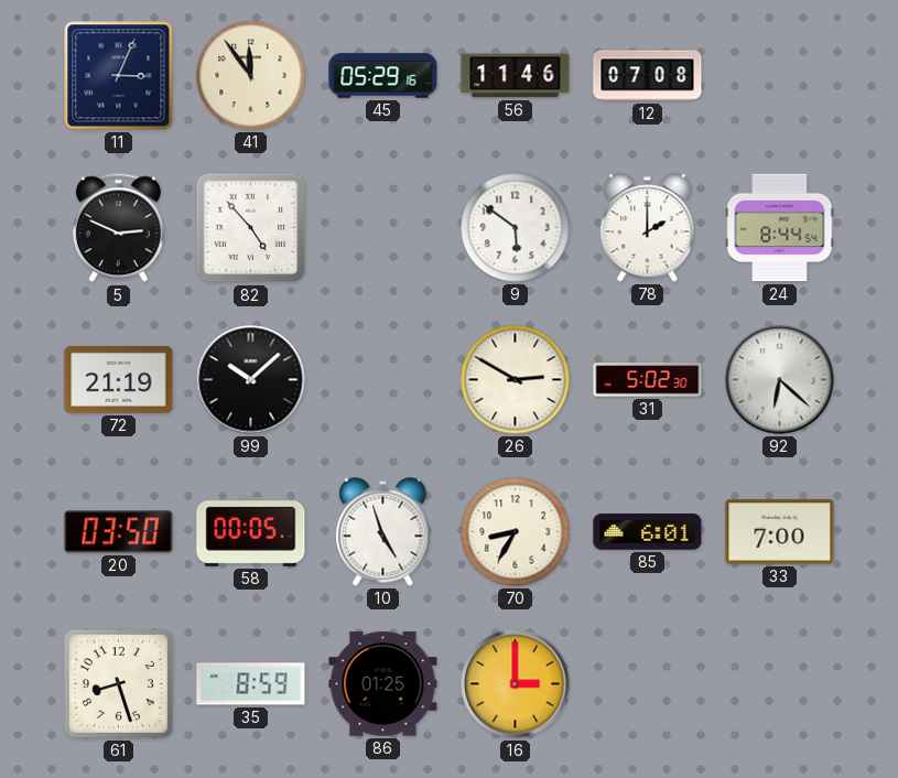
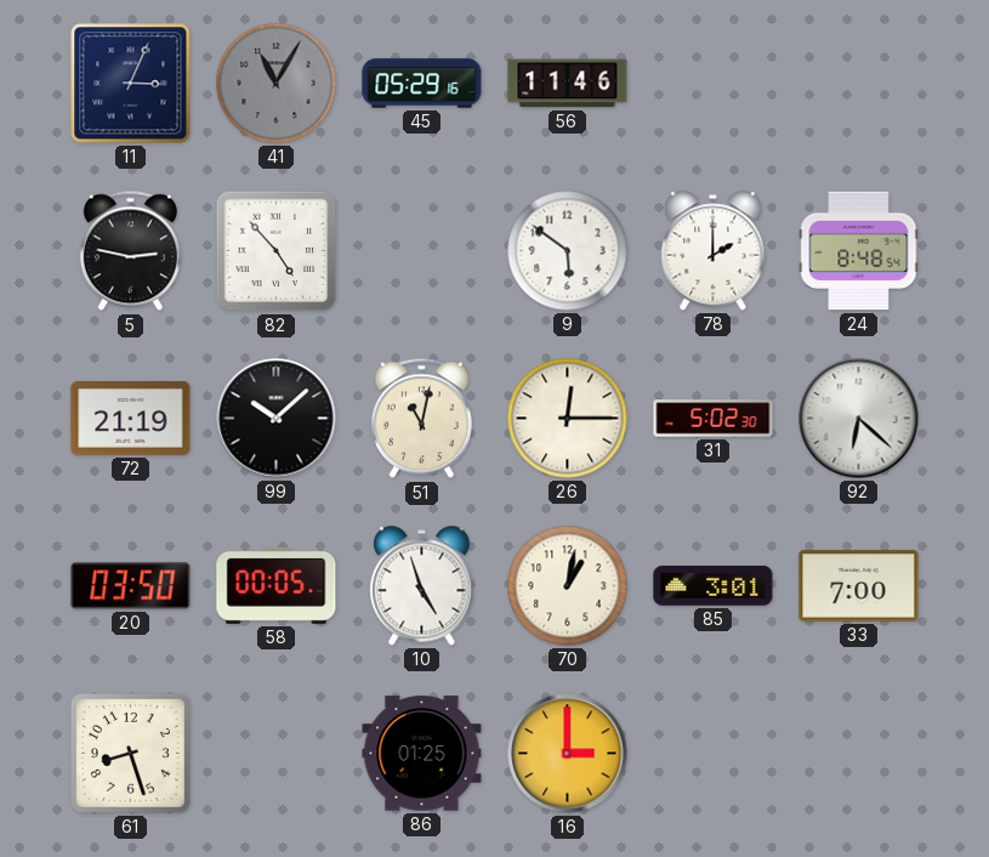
41: 11:54 -> 11:05 (277, 84)
41 dial: cream -> grey (277, 84)
12: 07:08 -> none (648, 76)
5: 2:49 -> 2:47 (130, 251)
24: 8:44 -> 8:48 (859, 251)
51: none -> 11:02 (421, 419)
26: 2:50 -> 12:15 (568, 419)
70: 8:35 -> 1:02 (568, 586)
85: 6:01 -> 3:01 (714, 586)
35: 8:59 -> none (251, 684)
